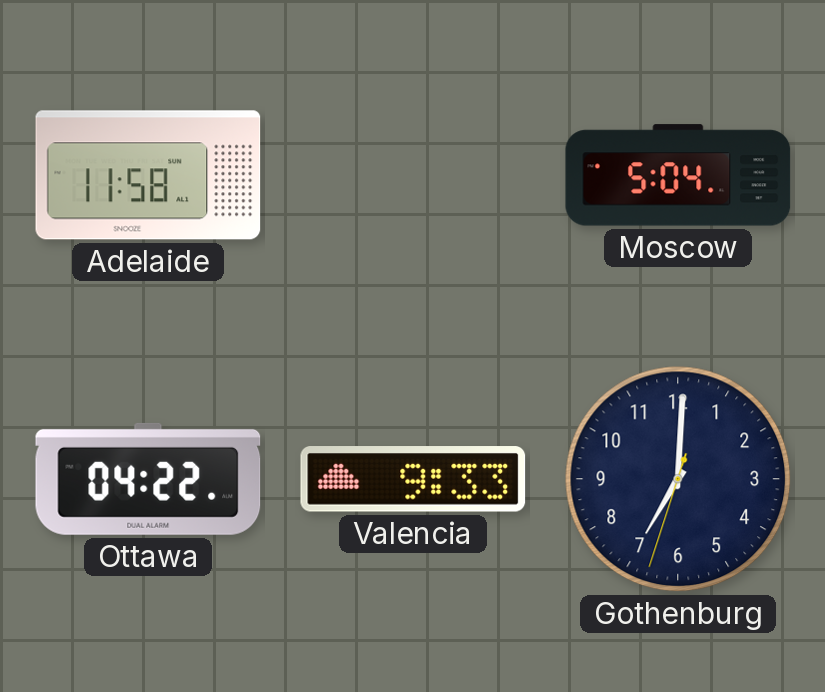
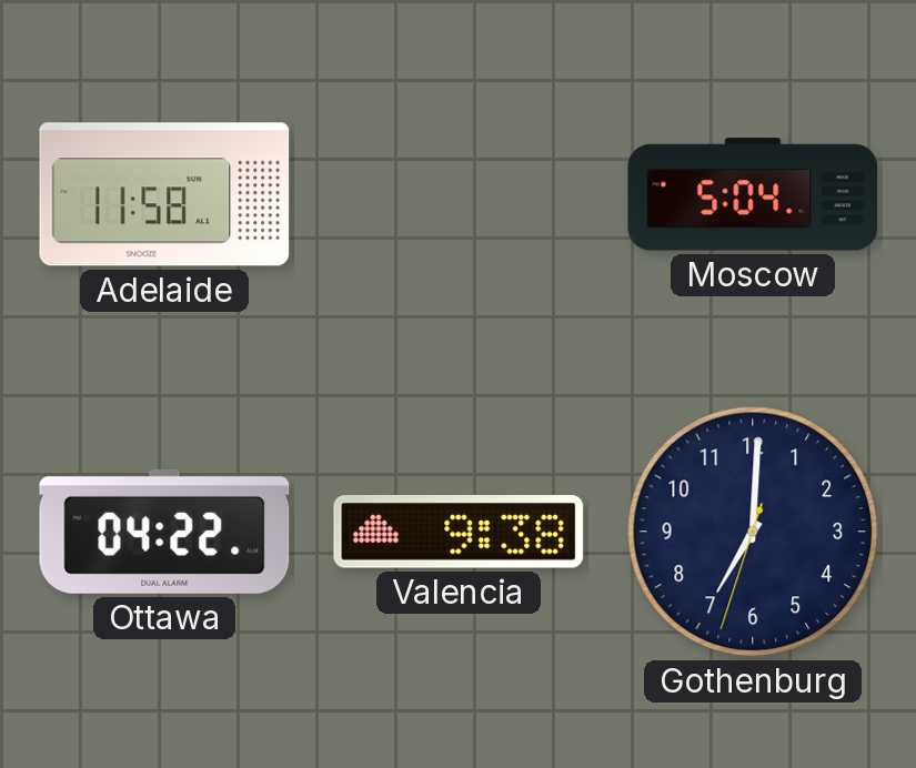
Valencia: 9:33 -> 9:38 (459, 532)
